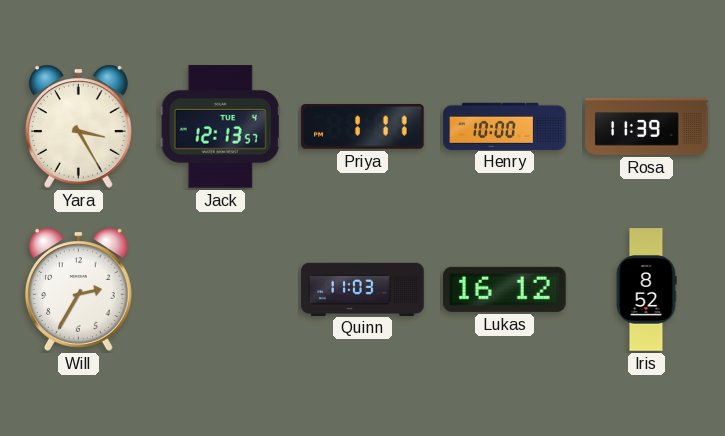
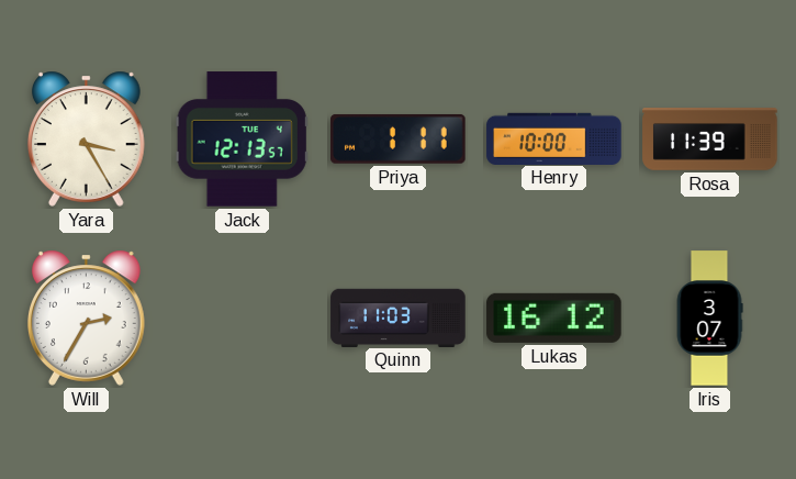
Iris: 8:52 -> 3:07 (709, 319)
